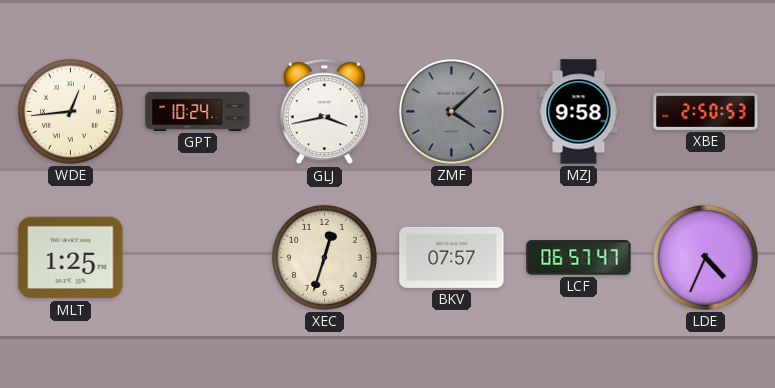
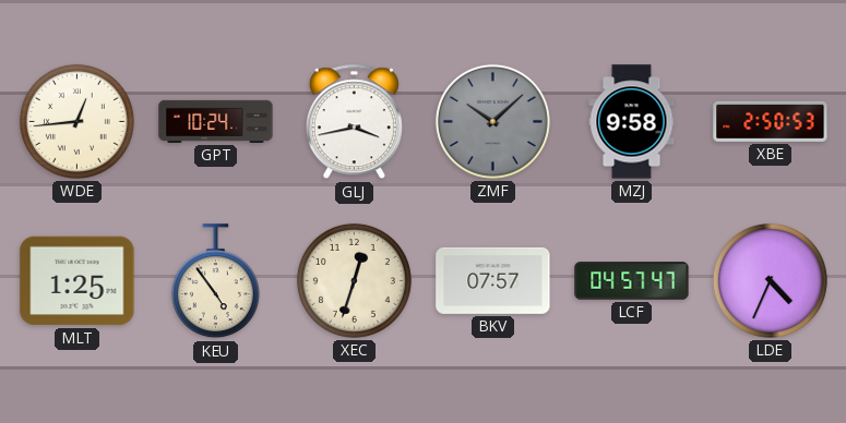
ZMF: 4:08 -> 10:08 (492, 121)
KEU: none -> 4:54 (215, 281)
LCF: 06:57 -> 04:57 (632, 281)
